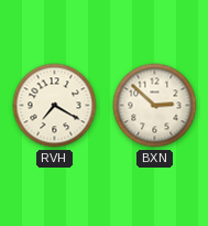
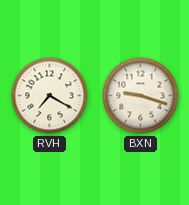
BXN: 2:52 -> 9:18 (141, 96)
